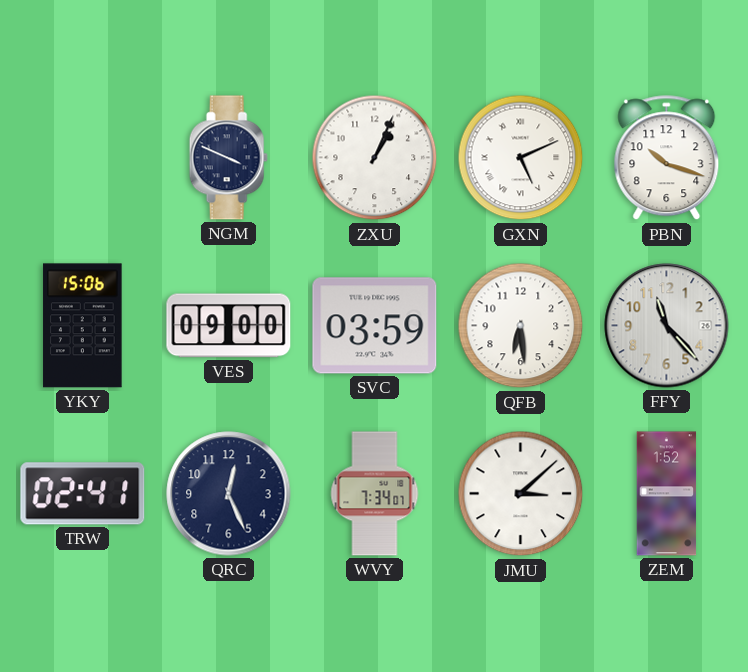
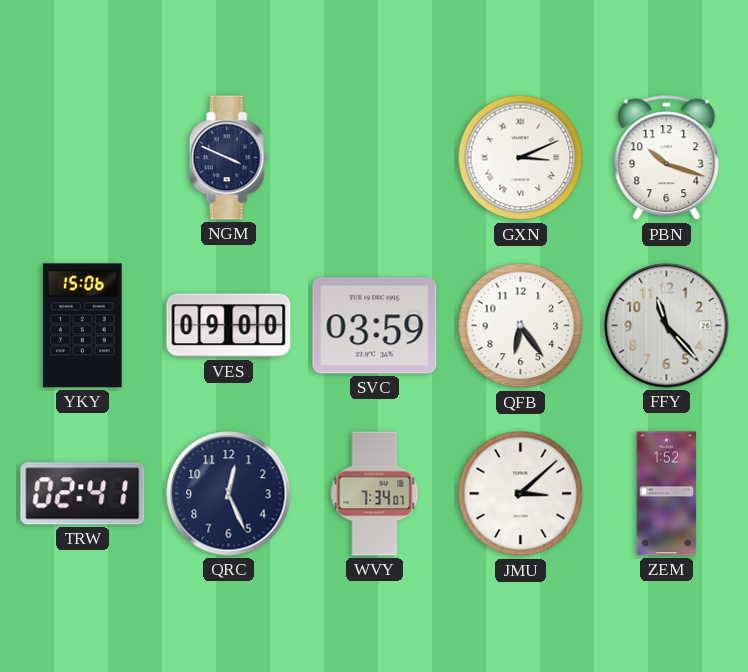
ZXU: 1:04 -> none (375, 158)
GXN: 5:11 -> 3:11 (521, 158)
QFB: 6:29 -> 6:24 (521, 326)
